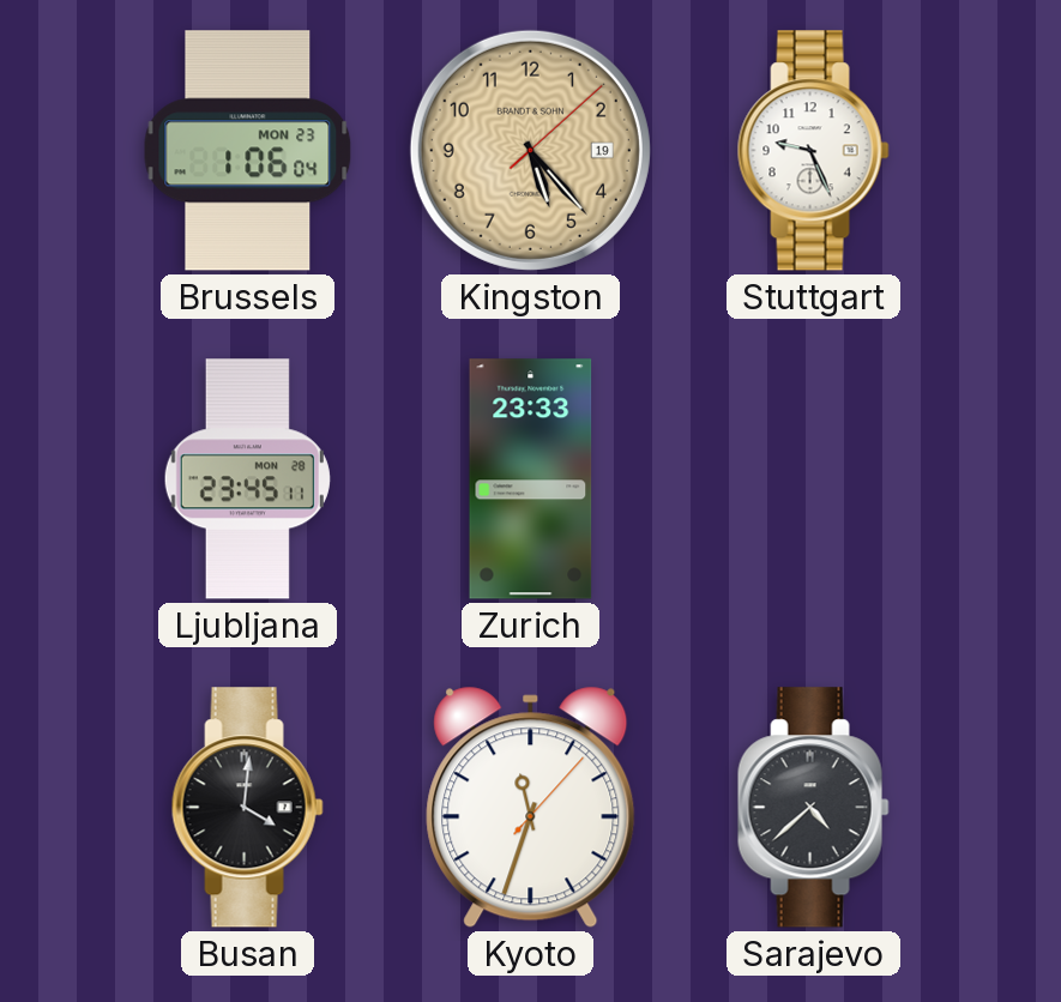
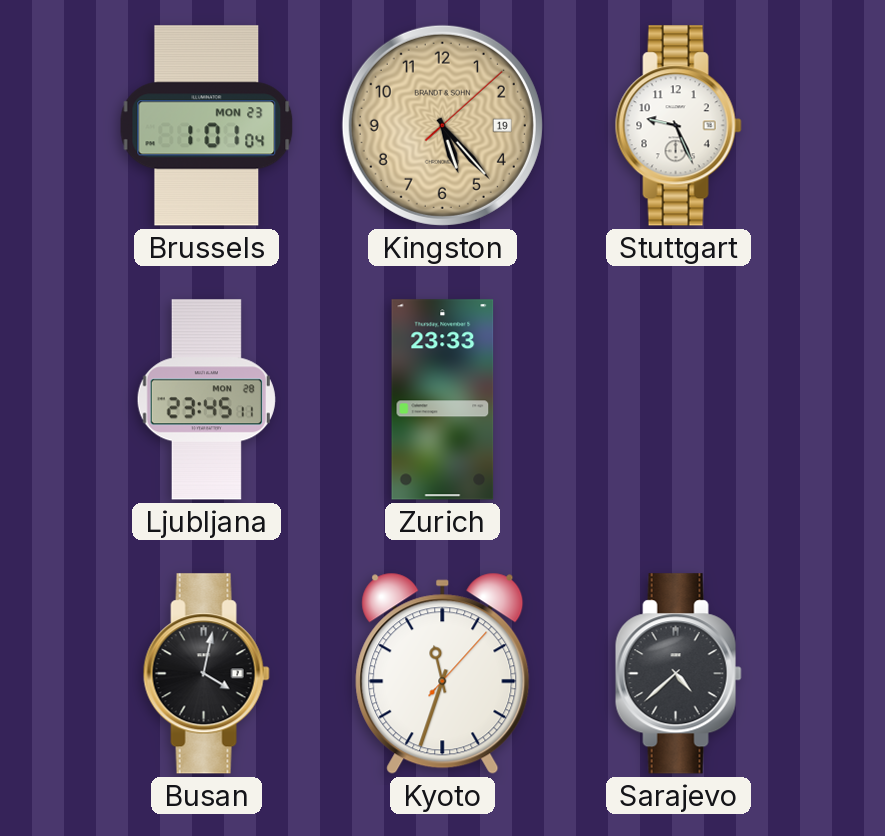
Brussels: 1:06 -> 1:01 (207, 126)
Busan: 4:01 -> 4:02 (206, 674)
